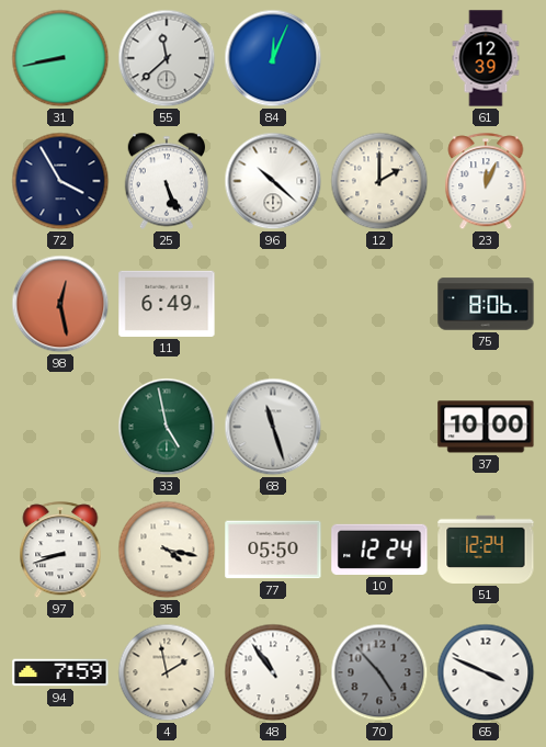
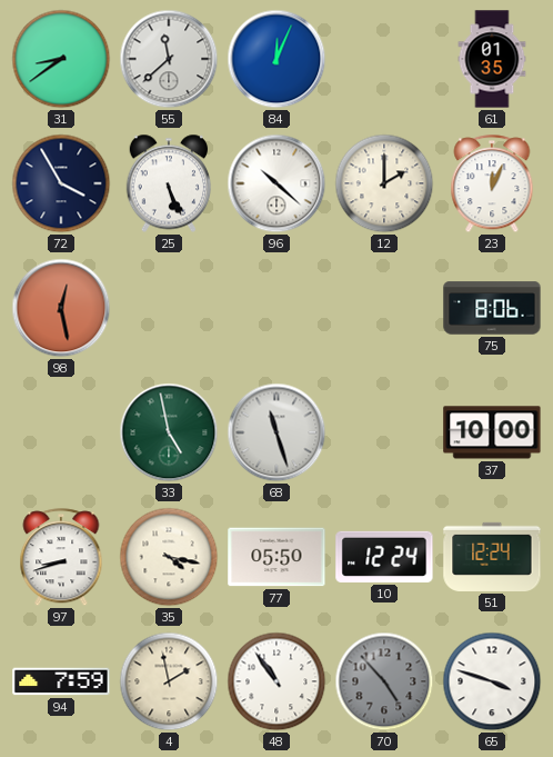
31: 8:43 -> 8:39 (61, 59)
61: 12:39 -> 01:35 (492, 59)
11: 6:49 -> none (167, 304)
65: 3:49 -> 3:48 (492, 681)
